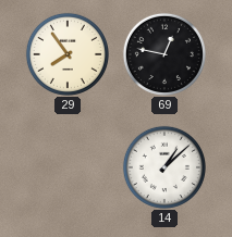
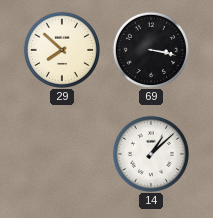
29: 7:54 -> 7:52 (62, 50)
69: 12:47 -> 3:17 (151, 50)
